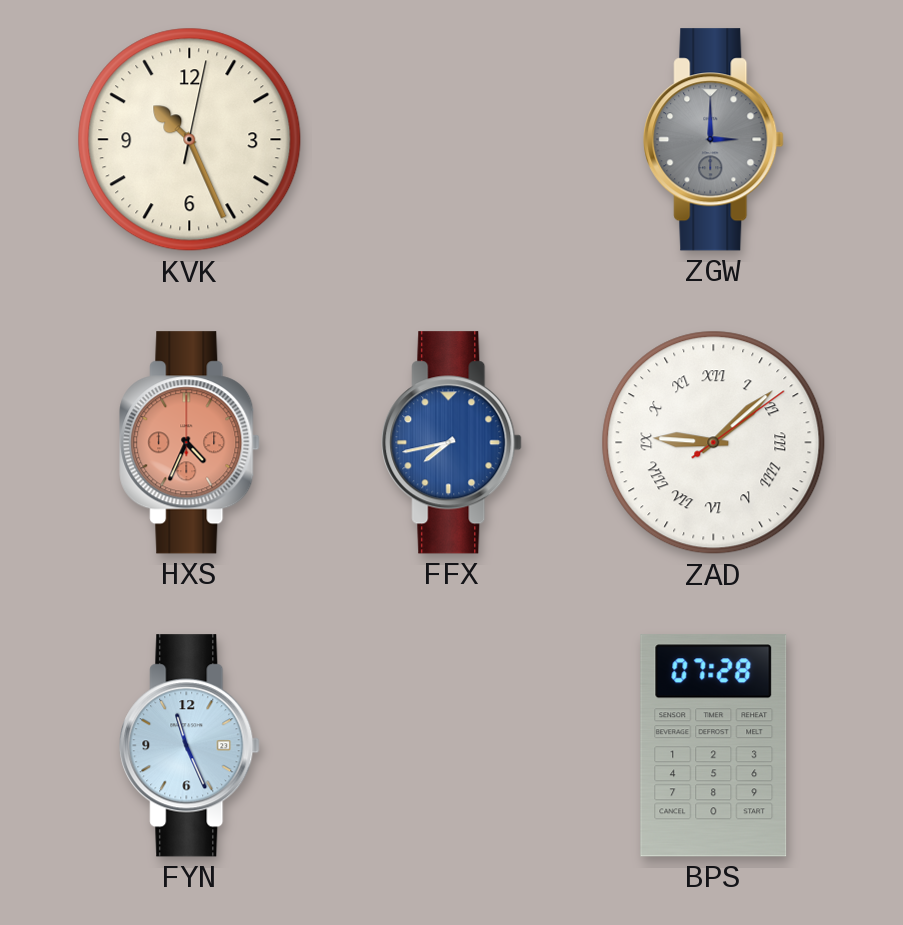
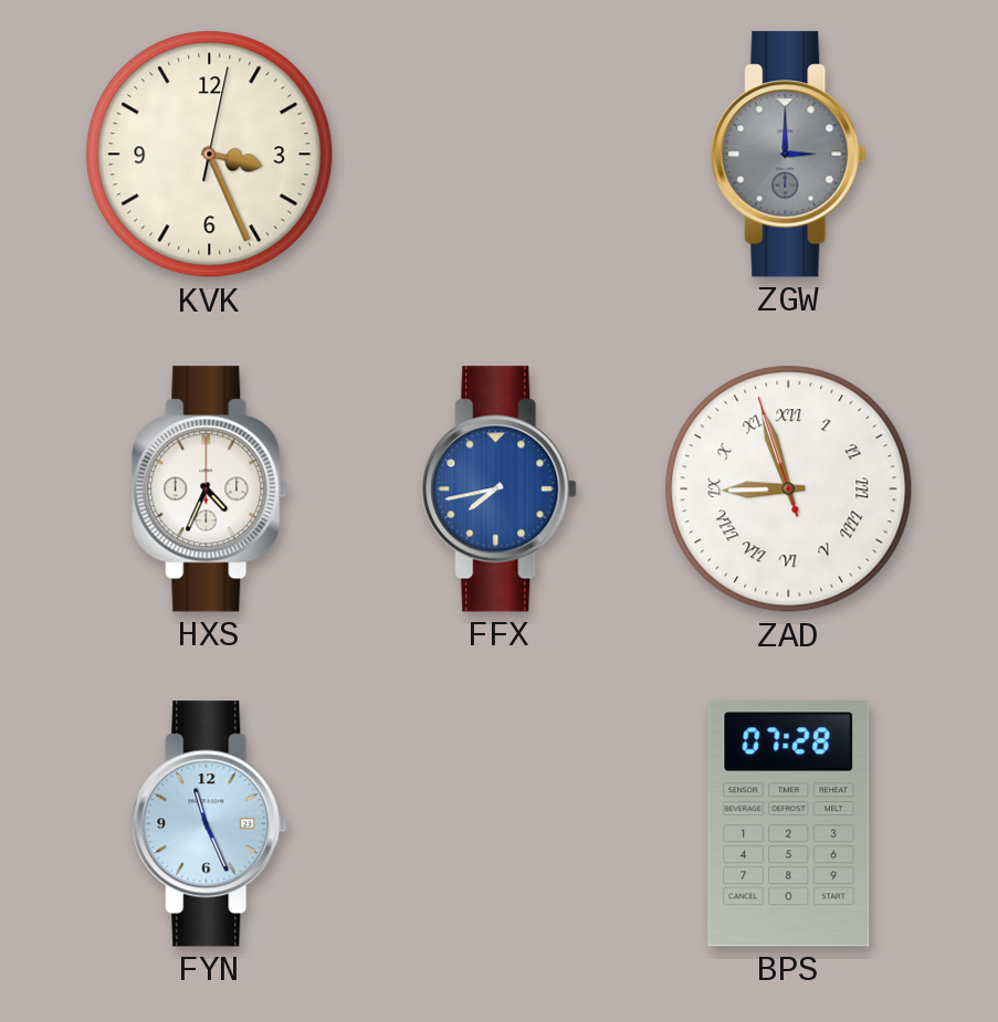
KVK: 10:26 -> 3:26 (210, 155)
HXS dial: salmon -> white (210, 489)
ZAD: 9:08 -> 8:56 (789, 489)
